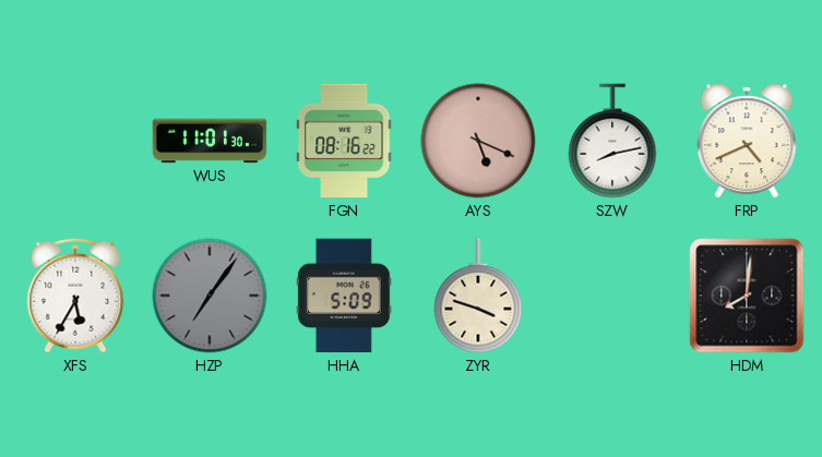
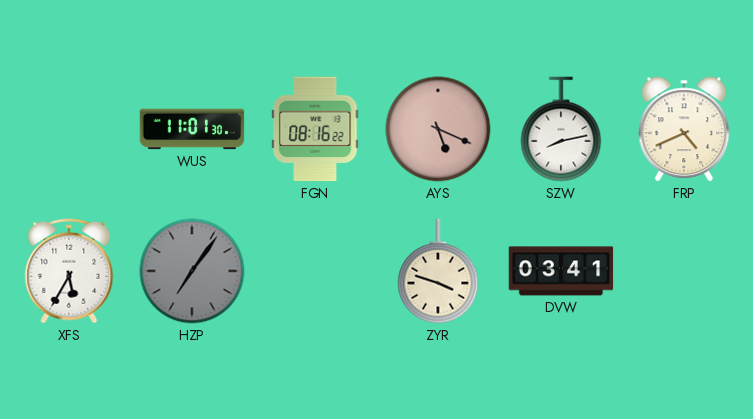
HHA: 5:09 -> none (344, 296)
DVW: none -> 03:41 (561, 271)
HDM: 8:01 -> none (747, 296)
